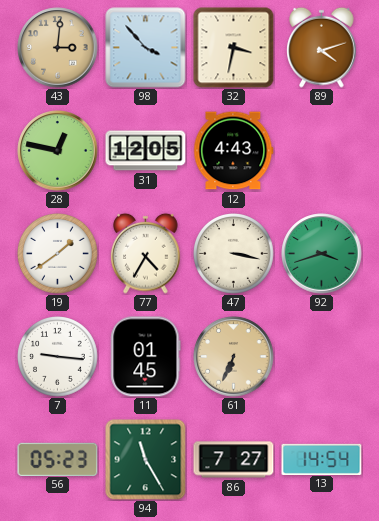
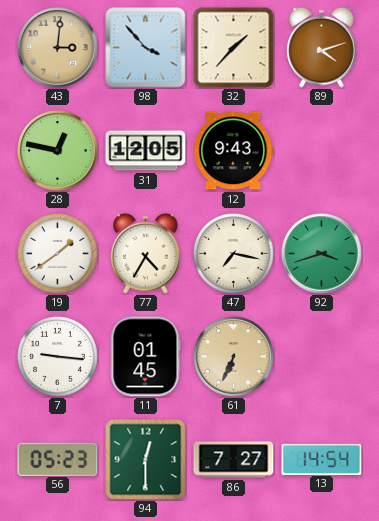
32: 3:32 -> 1:37 (234, 48)
12: 4:43 -> 9:43 (234, 151)
47: 3:17 -> 7:17 (234, 254)
94: 11:25 -> 12:30 (146, 460)
